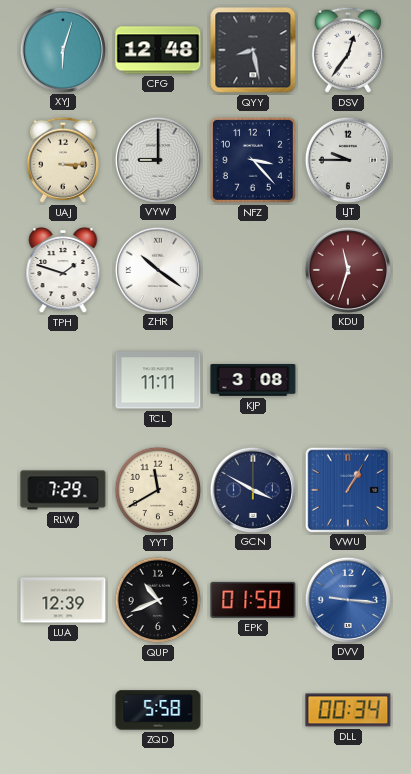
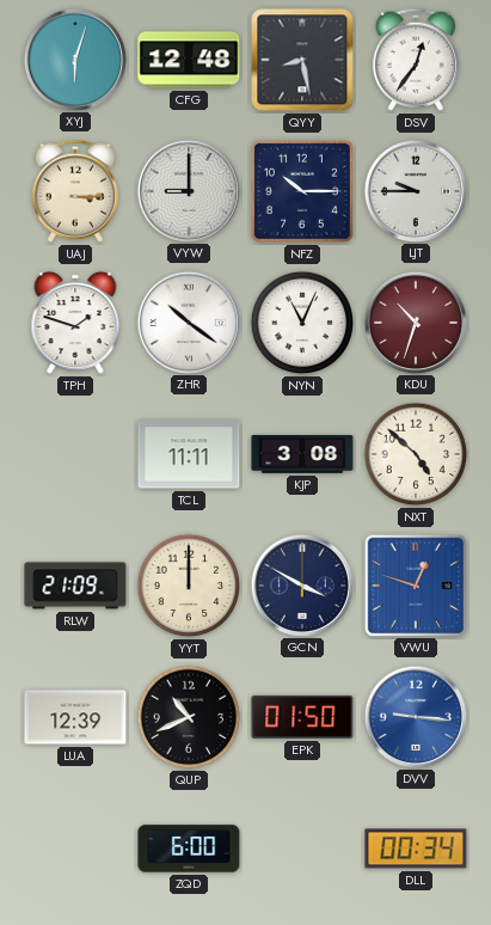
NFZ: 3:23 -> 10:15 (302, 191)
NYN: none -> 11:04 (302, 323)
KDU: 11:33 -> 10:33 (415, 321)
NXT: none -> 4:52 (416, 454)
RLW: 7:29 -> 21:09 (75, 586)
YYT: 11:40 -> 12:00 (189, 586)
VWU: 1:05 -> 12:48 (415, 584)
ZQD: 5:58 -> 6:00 (189, 849)
